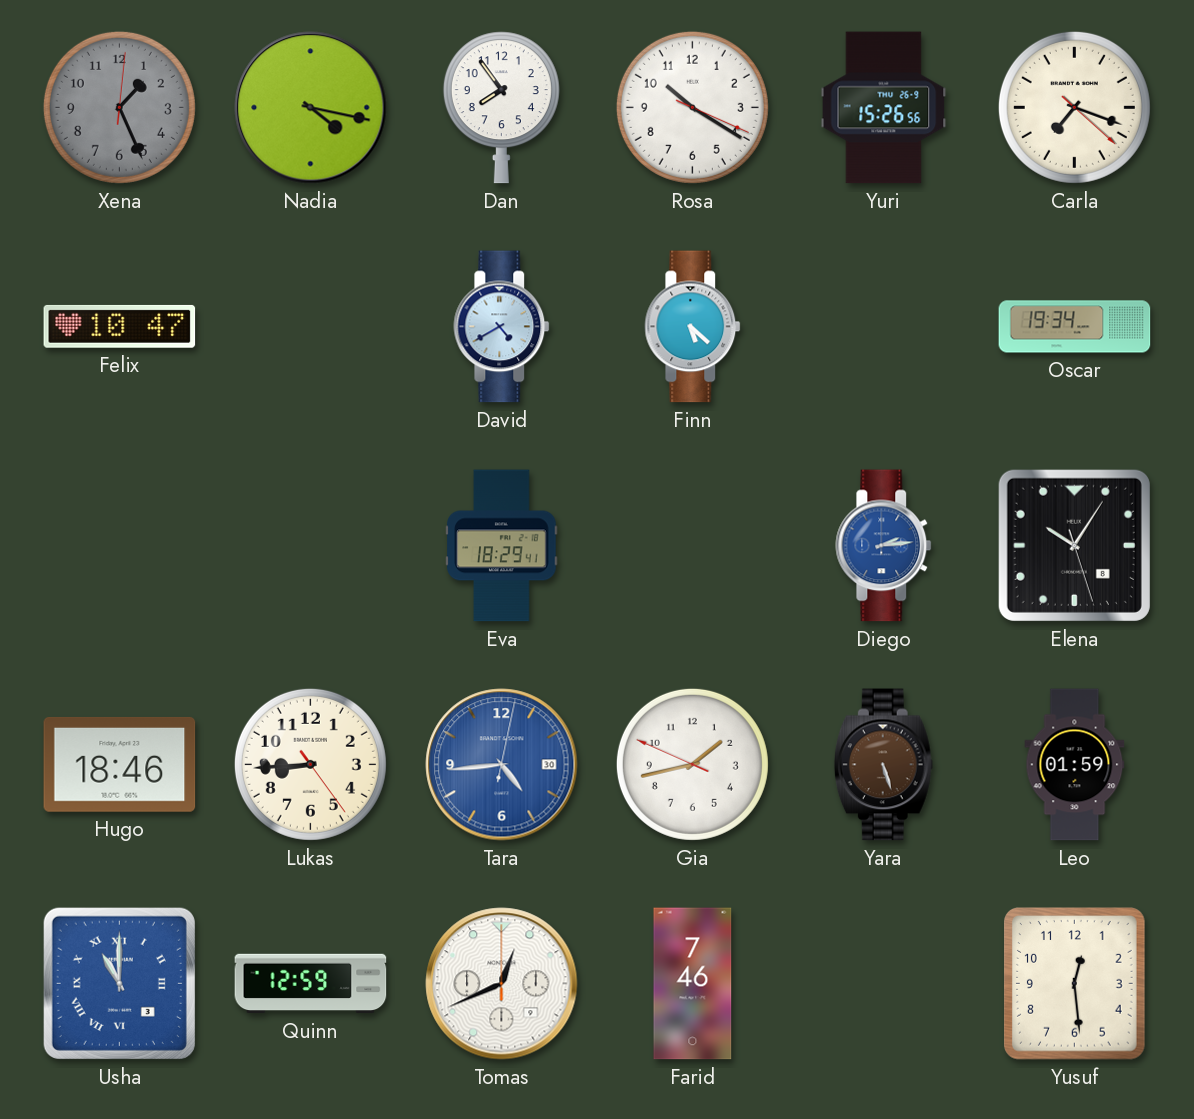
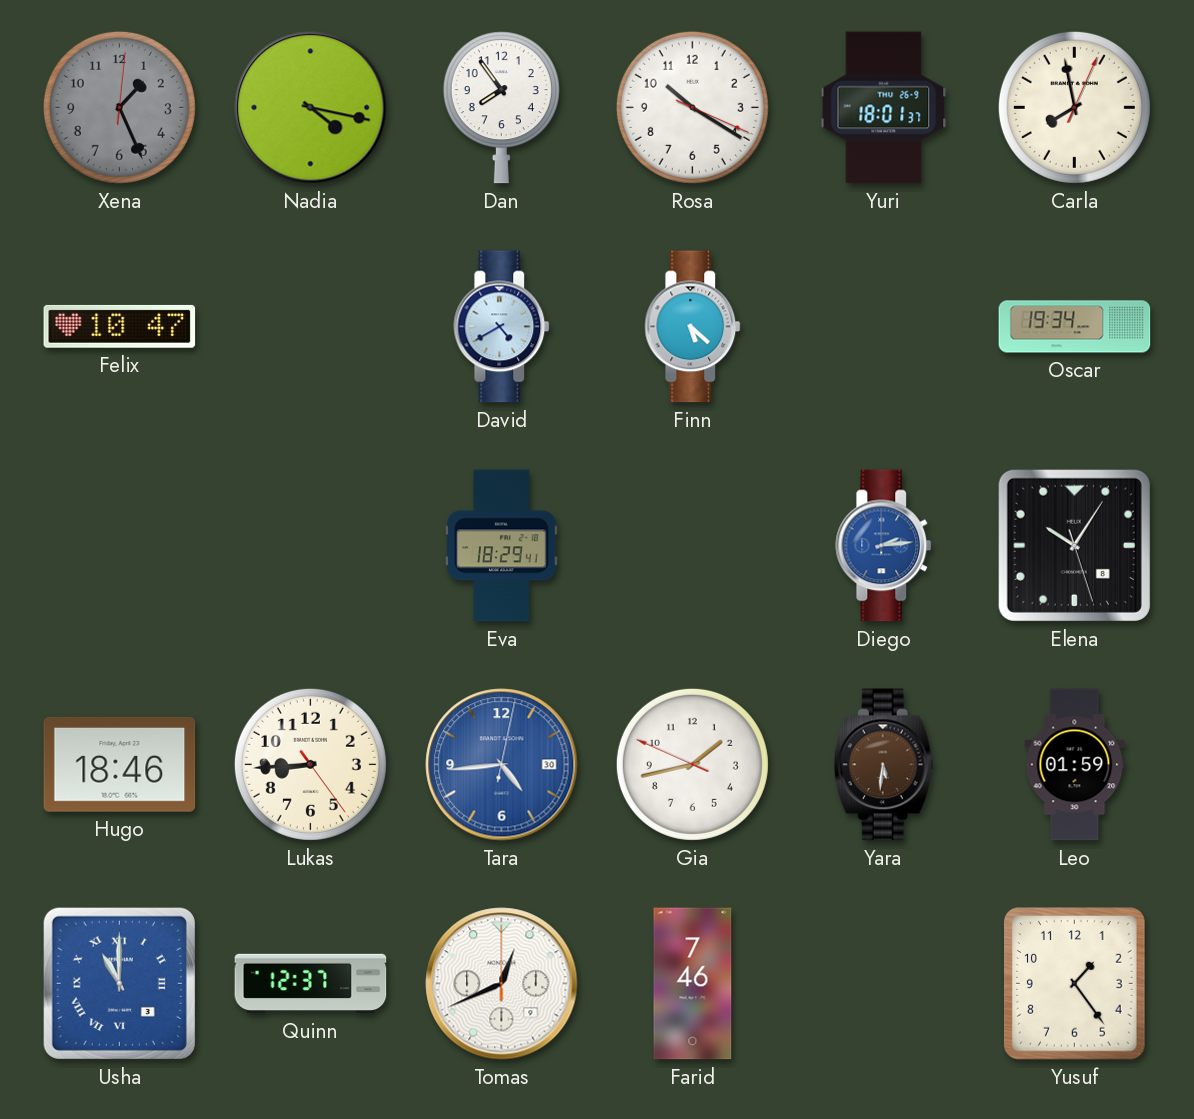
Yuri: 15:26 -> 18:01 (884, 108)
Carla: 7:18 -> 7:58 (1074, 107)
Yara: 5:27 -> 5:31 (883, 765)
Quinn: 12:59 -> 12:37 (311, 984)
Yusuf: 12:29 -> 1:24 (1075, 984)
